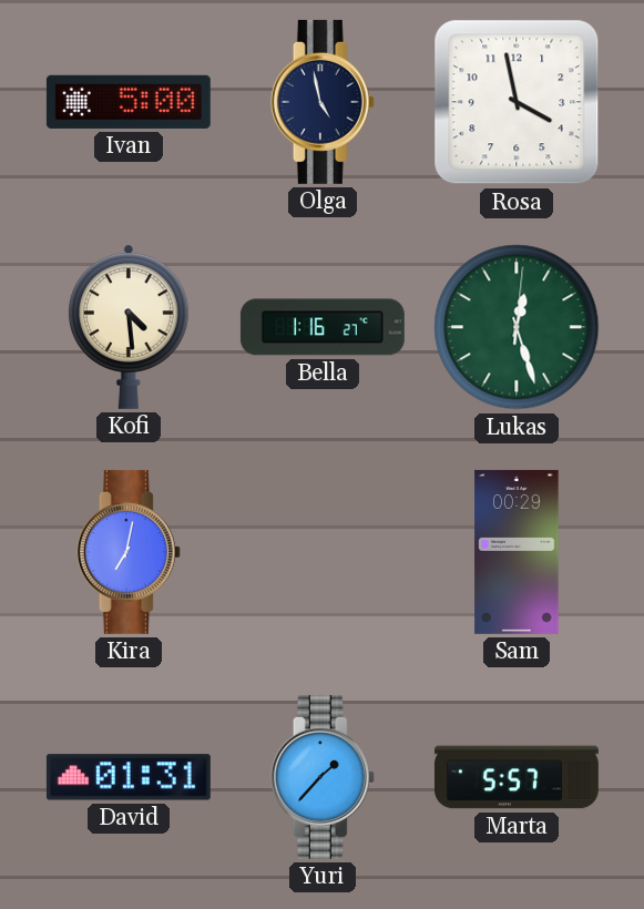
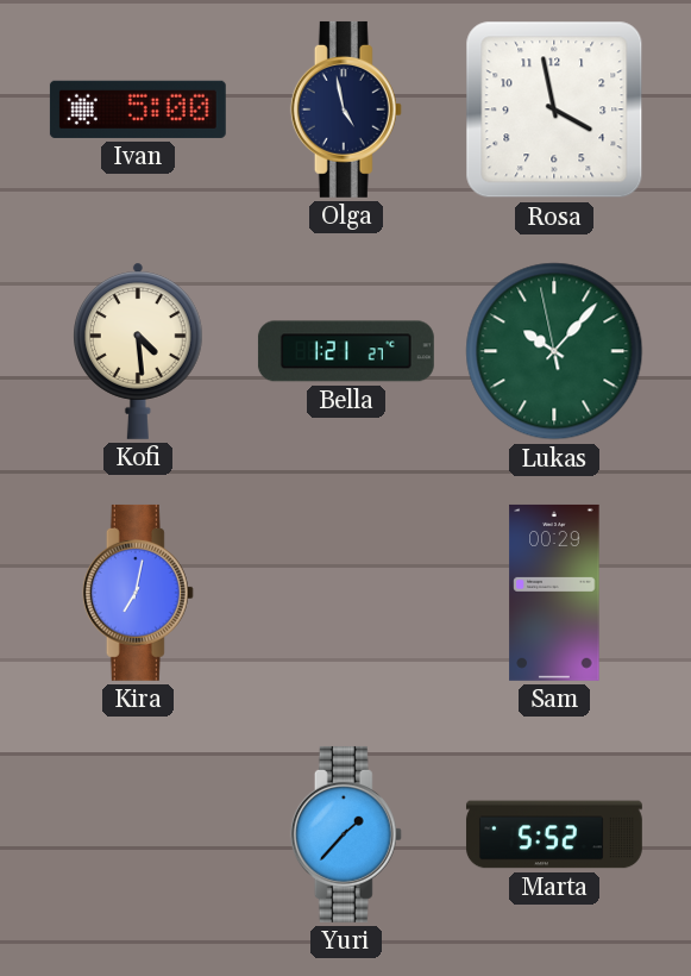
Bella: 1:16 -> 1:21 (346, 351)
Lukas: 12:27 -> 10:06 (554, 351)
David: 01:31 -> none (129, 777)
Marta: 5:57 -> 5:52 (554, 834)
